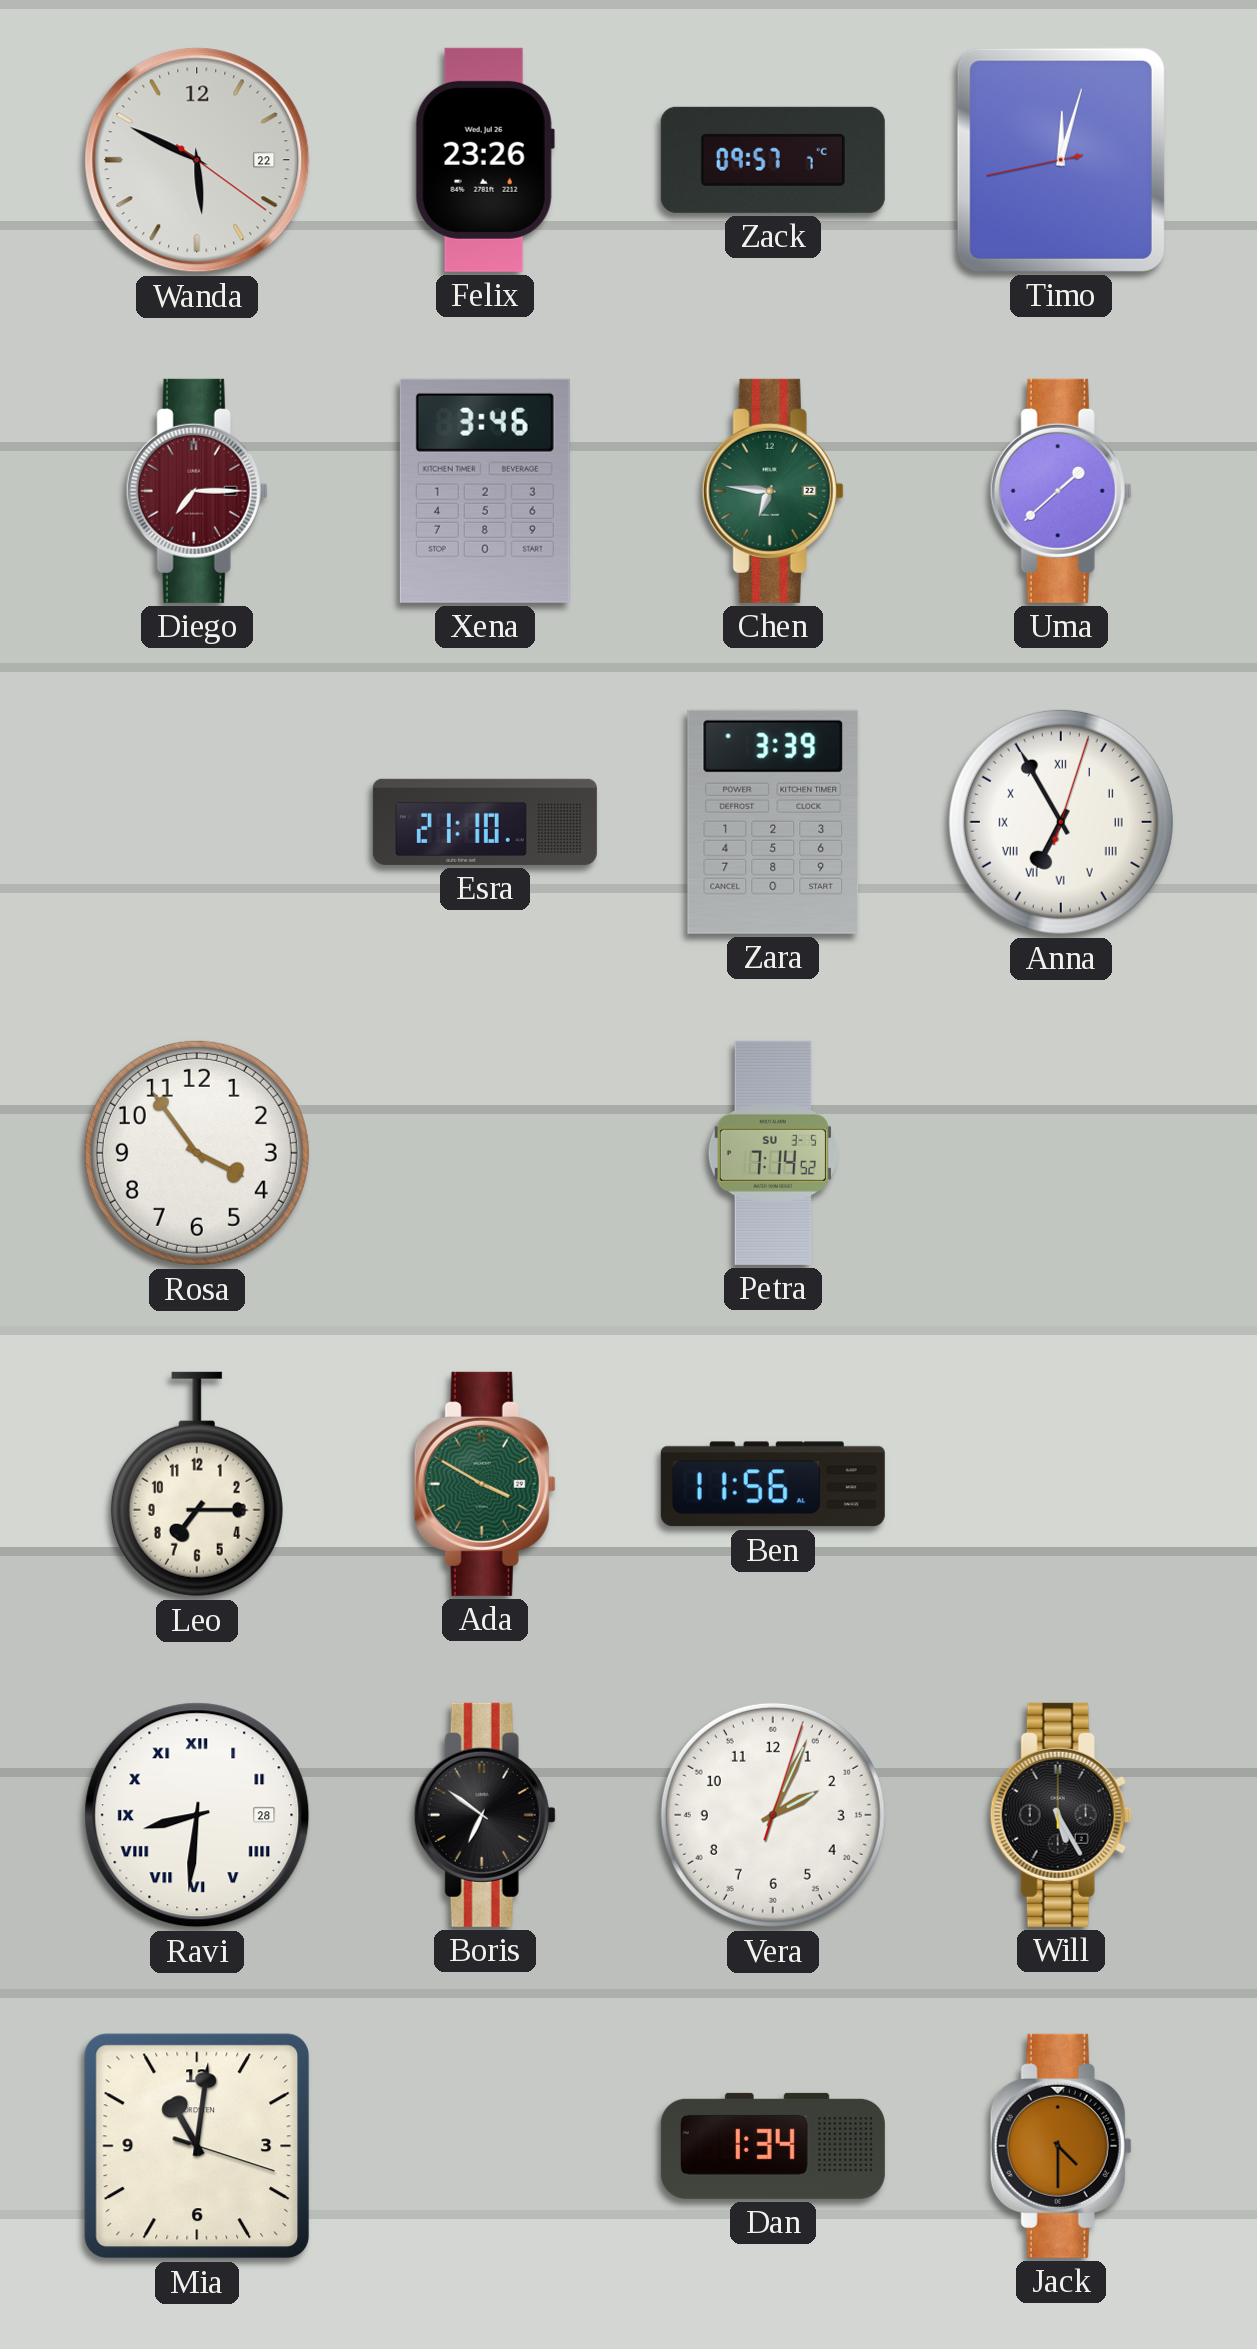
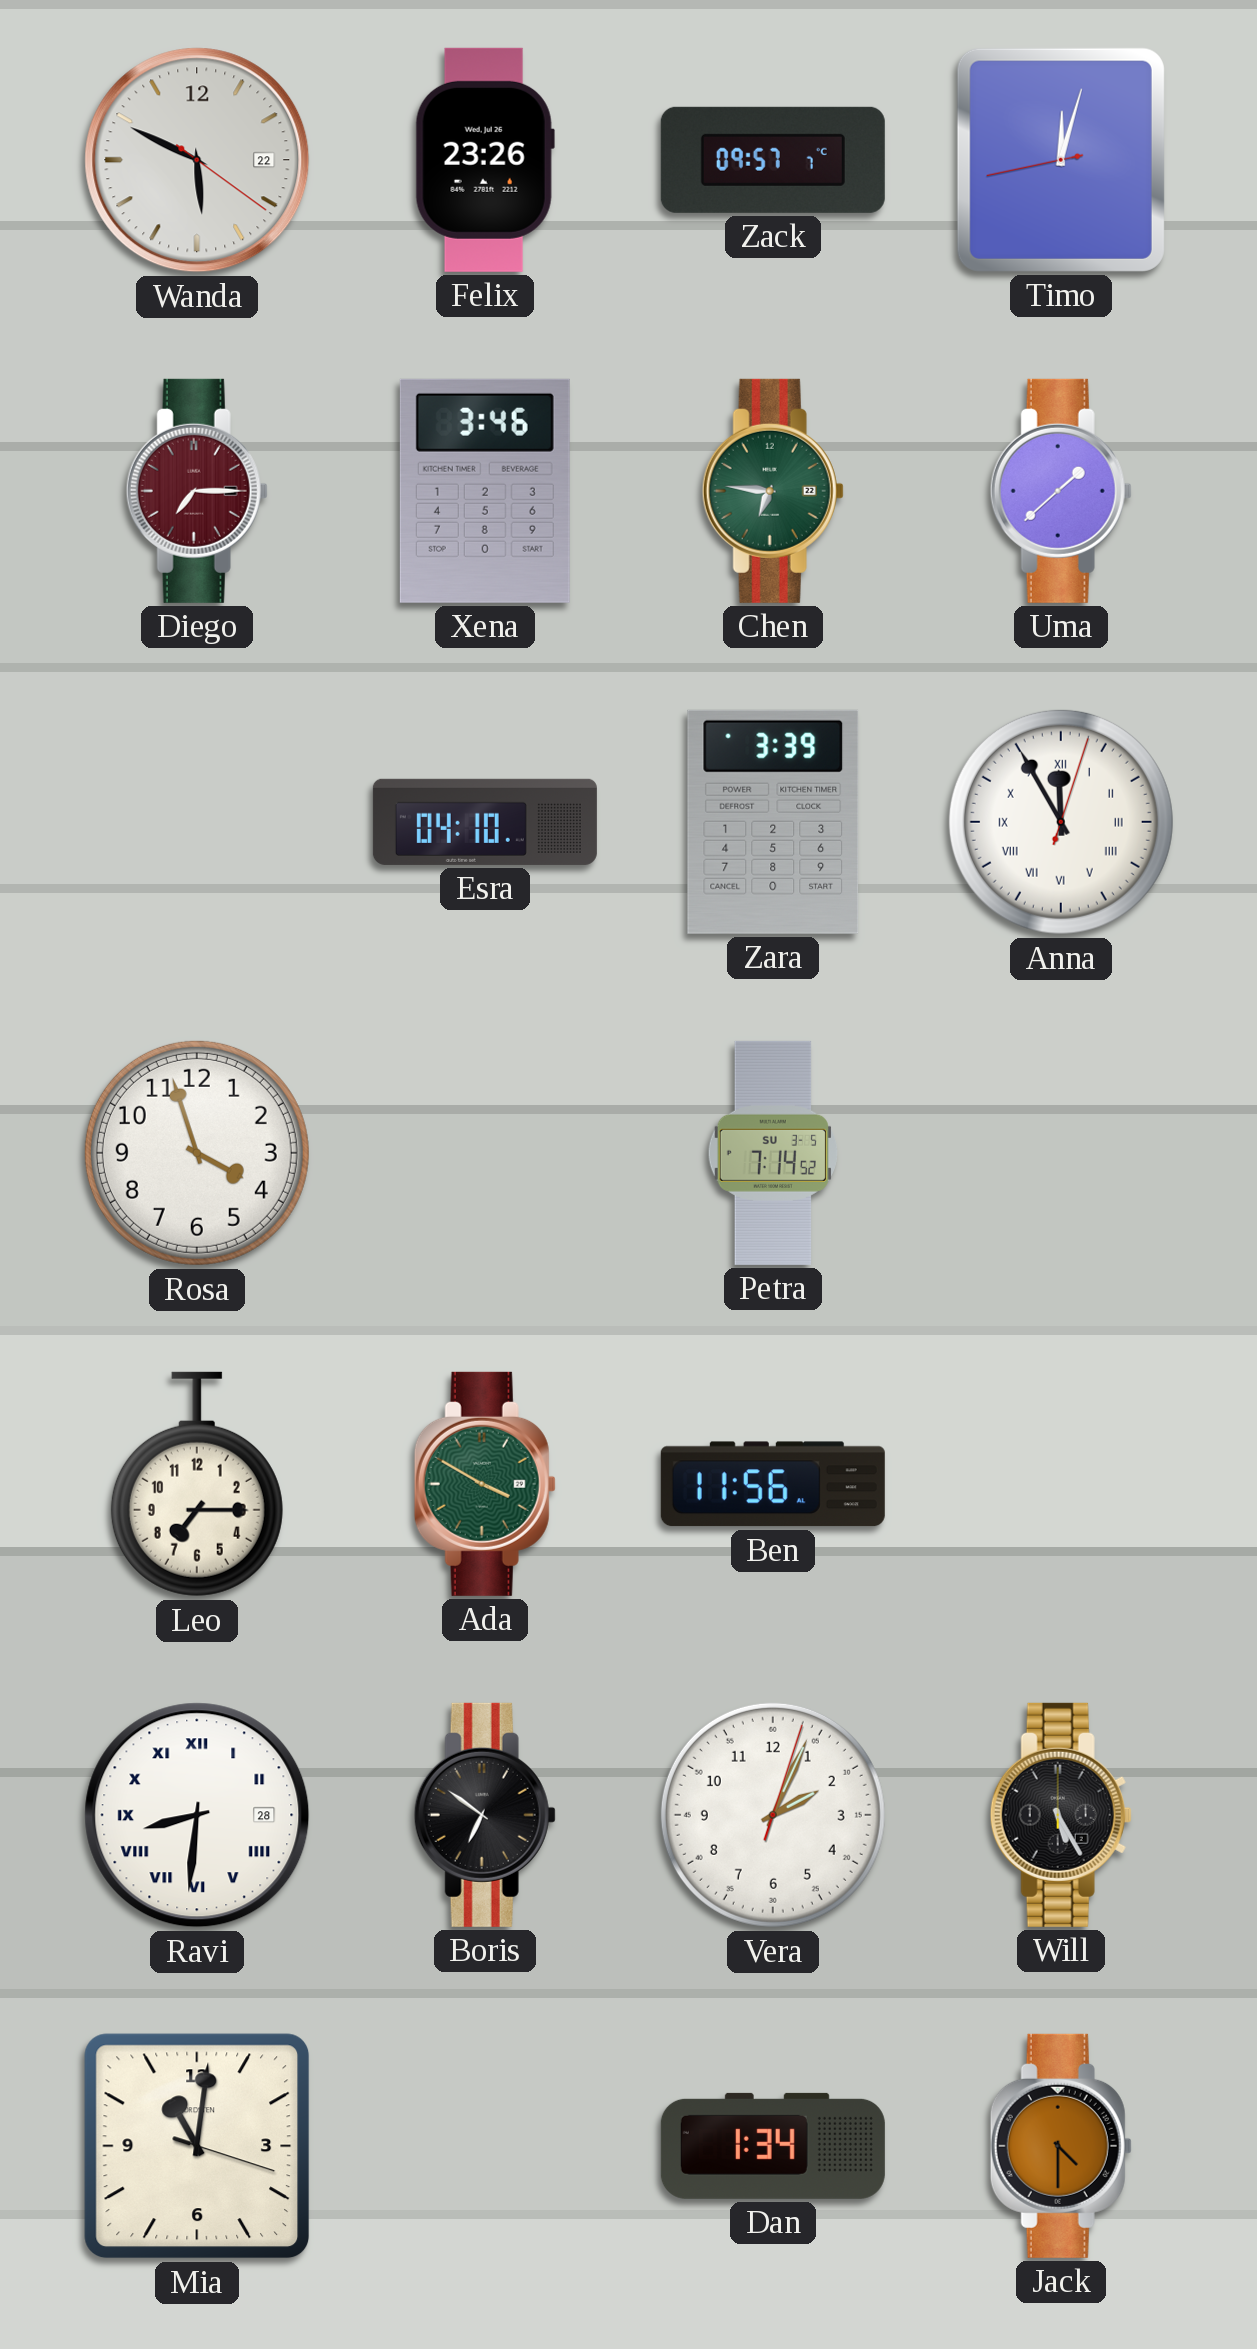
Esra: 21:10 -> 04:10 (485, 822)
Anna: 6:55 -> 11:55 (1061, 822)
Rosa: 3:54 -> 3:57 (197, 1153)
